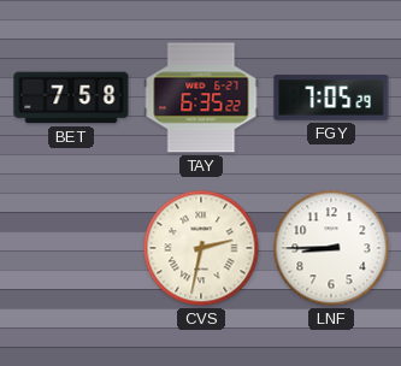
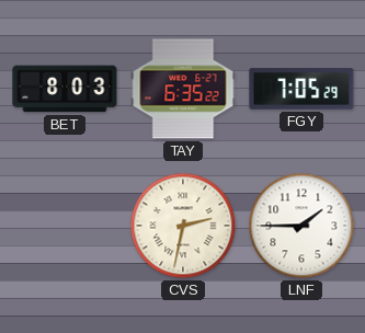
BET: 7:58 -> 8:03 (65, 89)
LNF: 8:45 -> 1:45 (301, 226)
